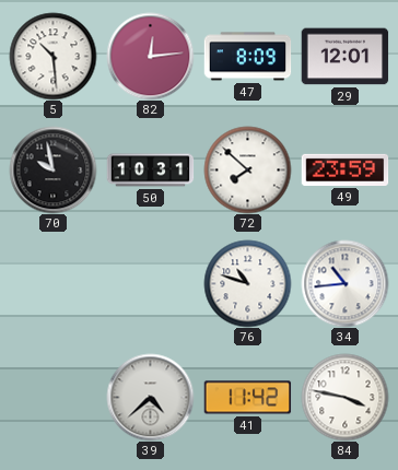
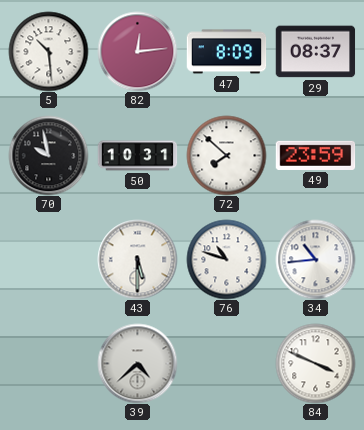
29: 12:01 -> 08:37 (315, 52)
43: none -> 5:30 (137, 259)
41: 11:42 -> none (247, 398)
84: 3:47 -> 3:49 (315, 363)
